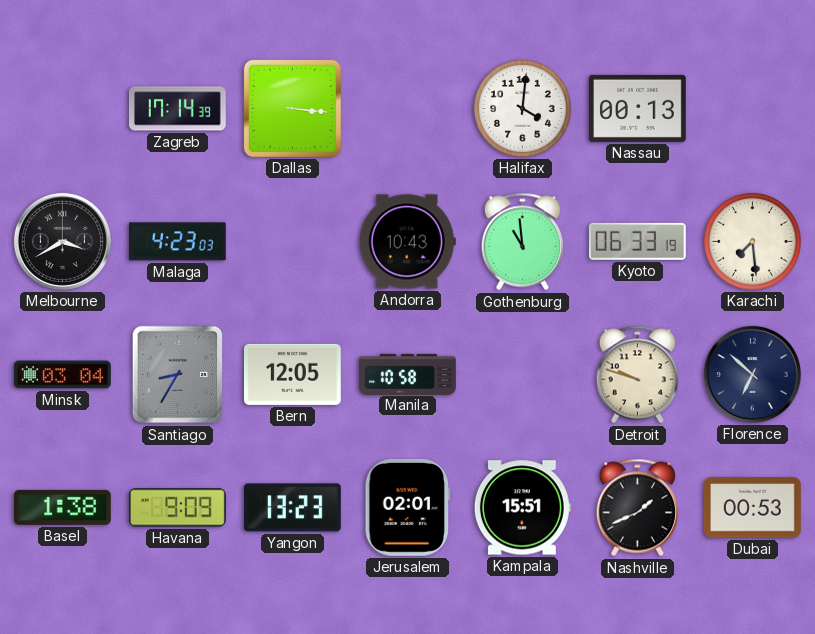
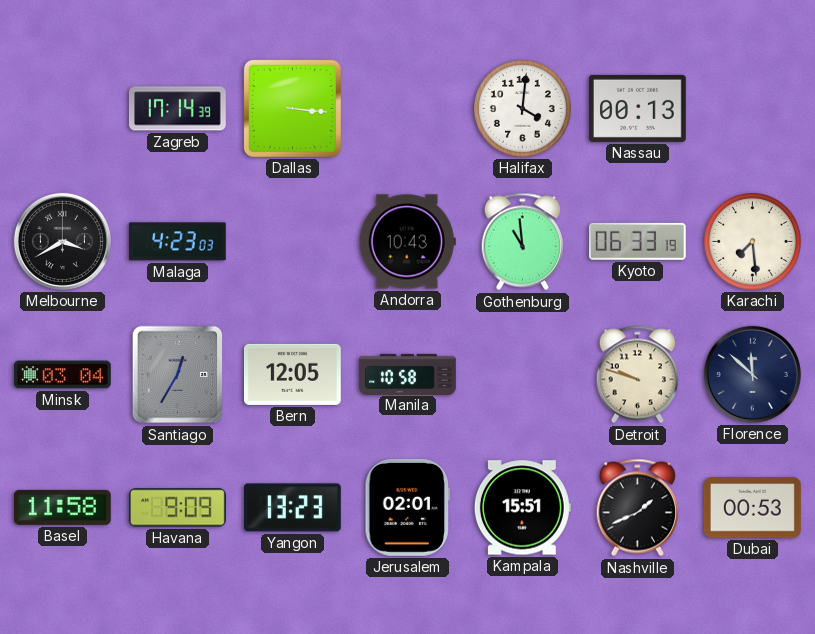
Santiago: 8:35 -> 12:35 (178, 375)
Florence: 6:52 -> 11:52 (752, 374)
Basel: 1:38 -> 11:58 (62, 507)
